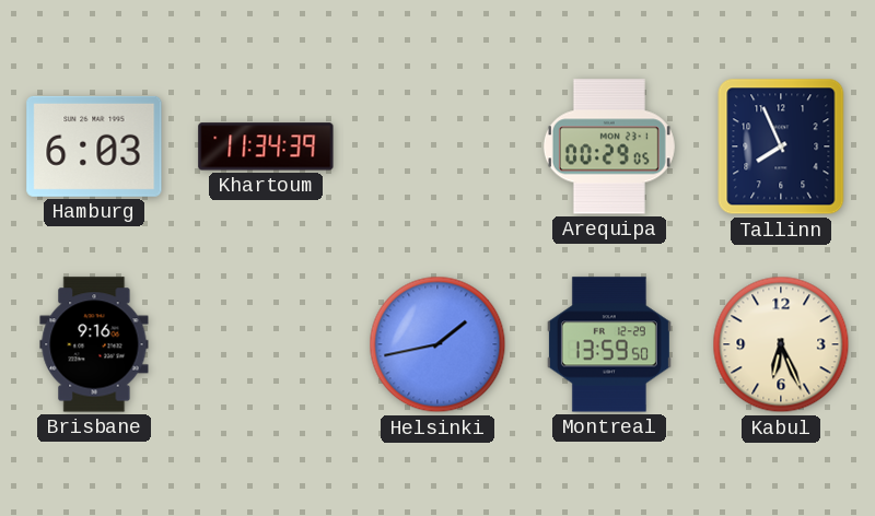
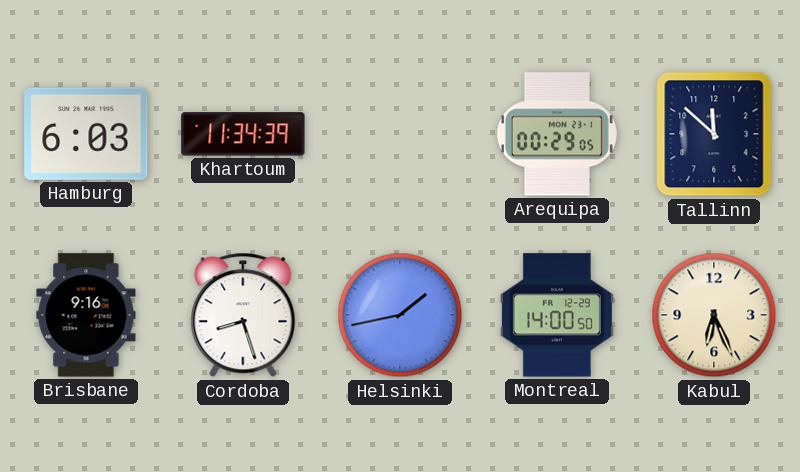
Tallinn: 7:56 -> 11:52 (714, 134)
Cordoba: none -> 8:27 (243, 315)
Montreal: 13:59 -> 14:00 (557, 315)
